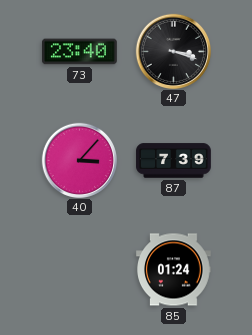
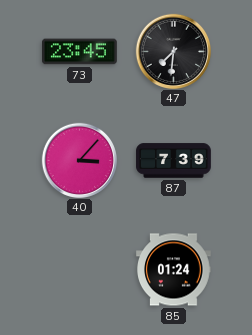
73: 23:40 -> 23:45 (80, 52)
47: 3:18 -> 7:31 (173, 51)
